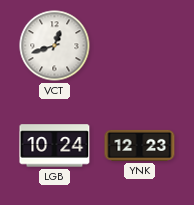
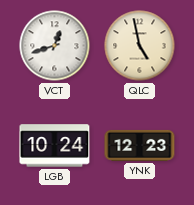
QLC: none -> 4:58 (140, 46)
